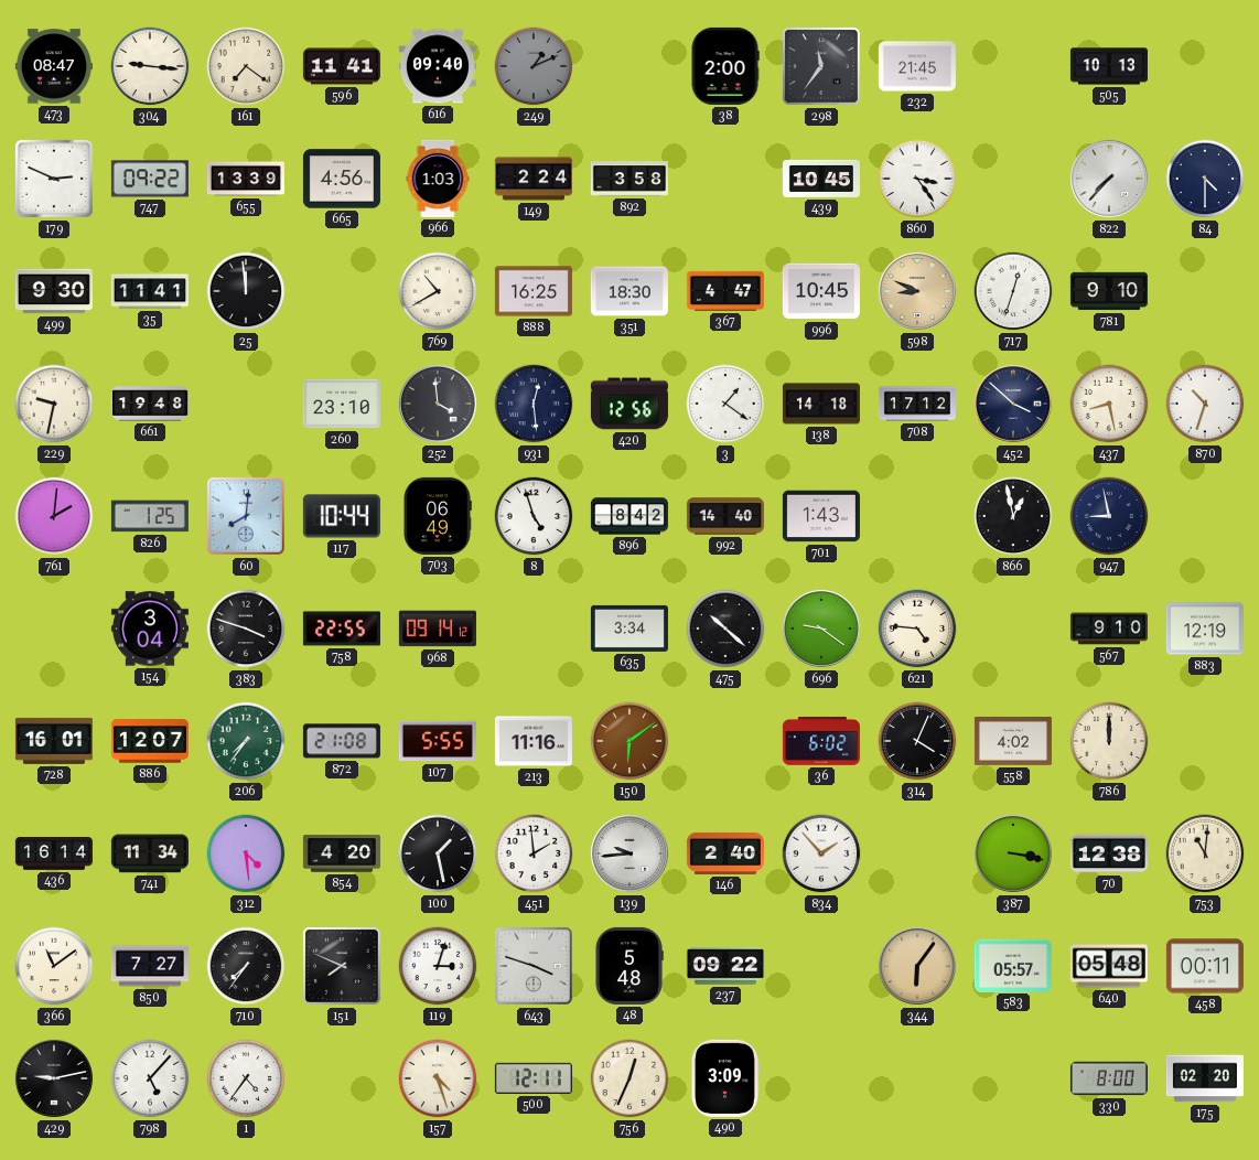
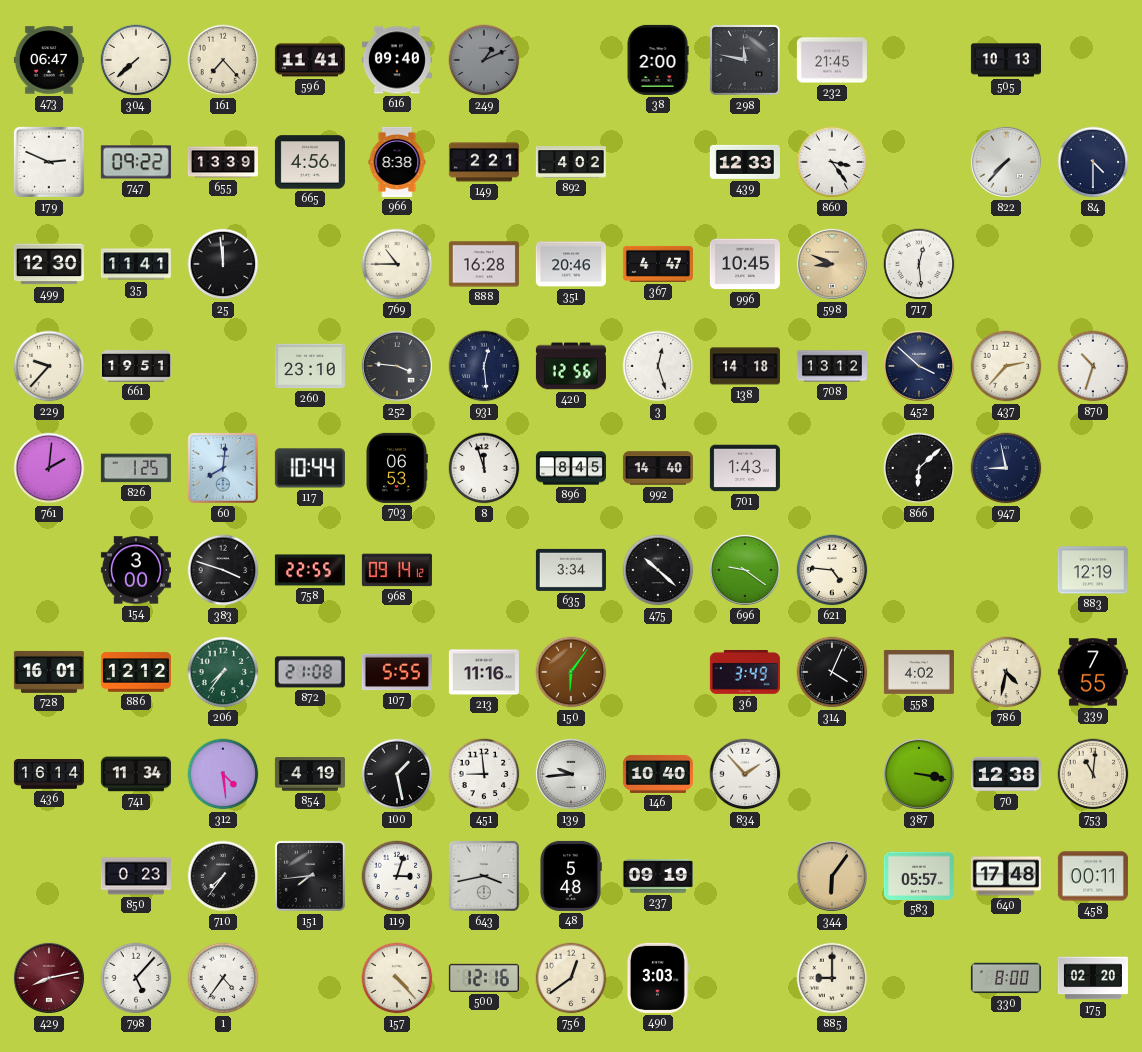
473: 08:47 -> 06:47 (49, 60)
304: 9:16 -> 7:38 (136, 60)
161: 7:21 -> 7:23 (223, 60)
298: 11:36 -> 11:47 (745, 60)
966: 1:03 -> 8:38 (397, 162)
149: 2:24 -> 2:21 (484, 162)
892: 3:58 -> 4:02 (571, 162)
439: 10:45 -> 12:33 (745, 162)
499: 9:30 -> 12:30 (49, 264)
769: 10:40 -> 10:45 (397, 264)
888: 16:25 -> 16:28 (484, 264)
351: 18:30 -> 20:46 (571, 264)
717: 12:33 -> 12:29 (919, 264)
781: 9:10 -> none (1109, 291)
229: 9:32 -> 9:37 (49, 366)
661: 19:48 -> 19:51 (136, 366)
252: 3:59 -> 3:46 (397, 366)
3: 1:21 -> 12:27 (658, 366)
708: 17:12 -> 13:12 (832, 366)
437: 8:28 -> 2:37 (1006, 366)
703: 06:49 -> 06:53 (397, 468)
8: 4:57 -> 11:57 (484, 468)
896: 8:42 -> 8:45 (571, 468)
866: 12:58 -> 6:08 (919, 468)
154: 3:04 -> 3:00 (136, 570)
567: 9:10 -> none (1109, 629)
886: 12:07 -> 12:12 (136, 672)
150: 6:09 -> 6:06 (571, 672)
36: 6:02 -> 3:49 (745, 672)
786: 12:00 -> 4:32 (1006, 672)
339: none -> 7:55 (1093, 672)
854: 4:20 -> 4:19 (310, 774)
451: 1:59 -> 8:59 (484, 774)
146: 2:40 -> 10:40 (658, 774)
366: 11:09 -> none (54, 966)
850: 7:27 -> 0:23 (136, 876)
151: 7:49 -> 7:44 (310, 876)
643: 3:48 -> 3:43 (484, 876)
237: 09:22 -> 09:19 (658, 876)
640: 05:48 -> 17:48 (1006, 876)
429: 9:13 -> 8:13 (49, 978)
429 dial: black -> burgundy (49, 978)
157: 4:27 -> 4:23 (397, 978)
500: 12:11 -> 12:16 (484, 978)
756: 12:34 -> 12:39 (571, 978)
490: 3:09 -> 3:03 (657, 978)
885: none -> 9:00 (832, 978)
